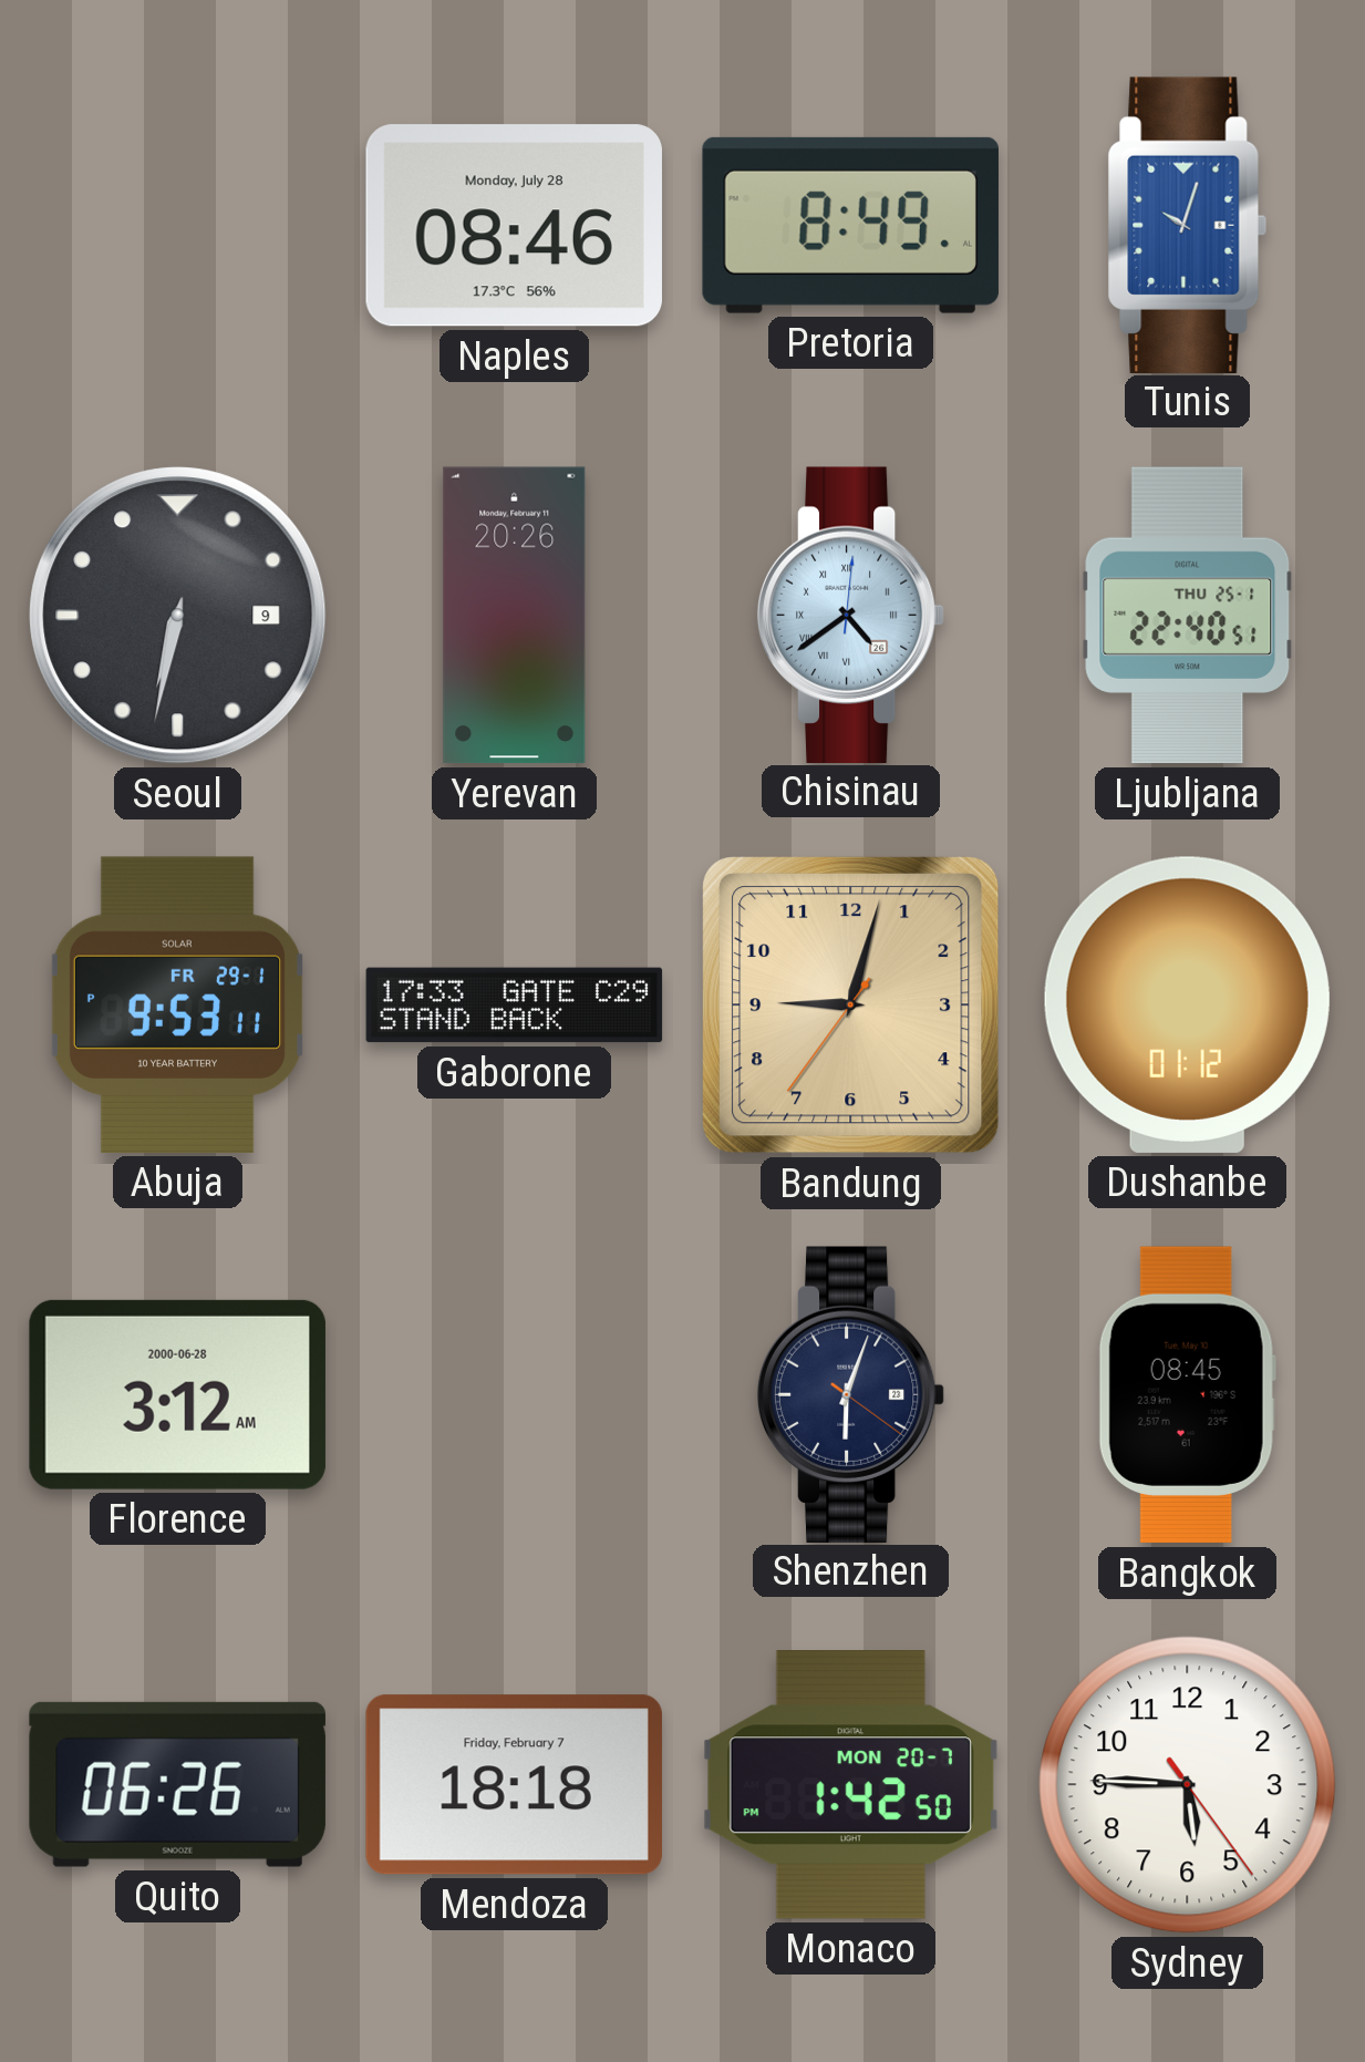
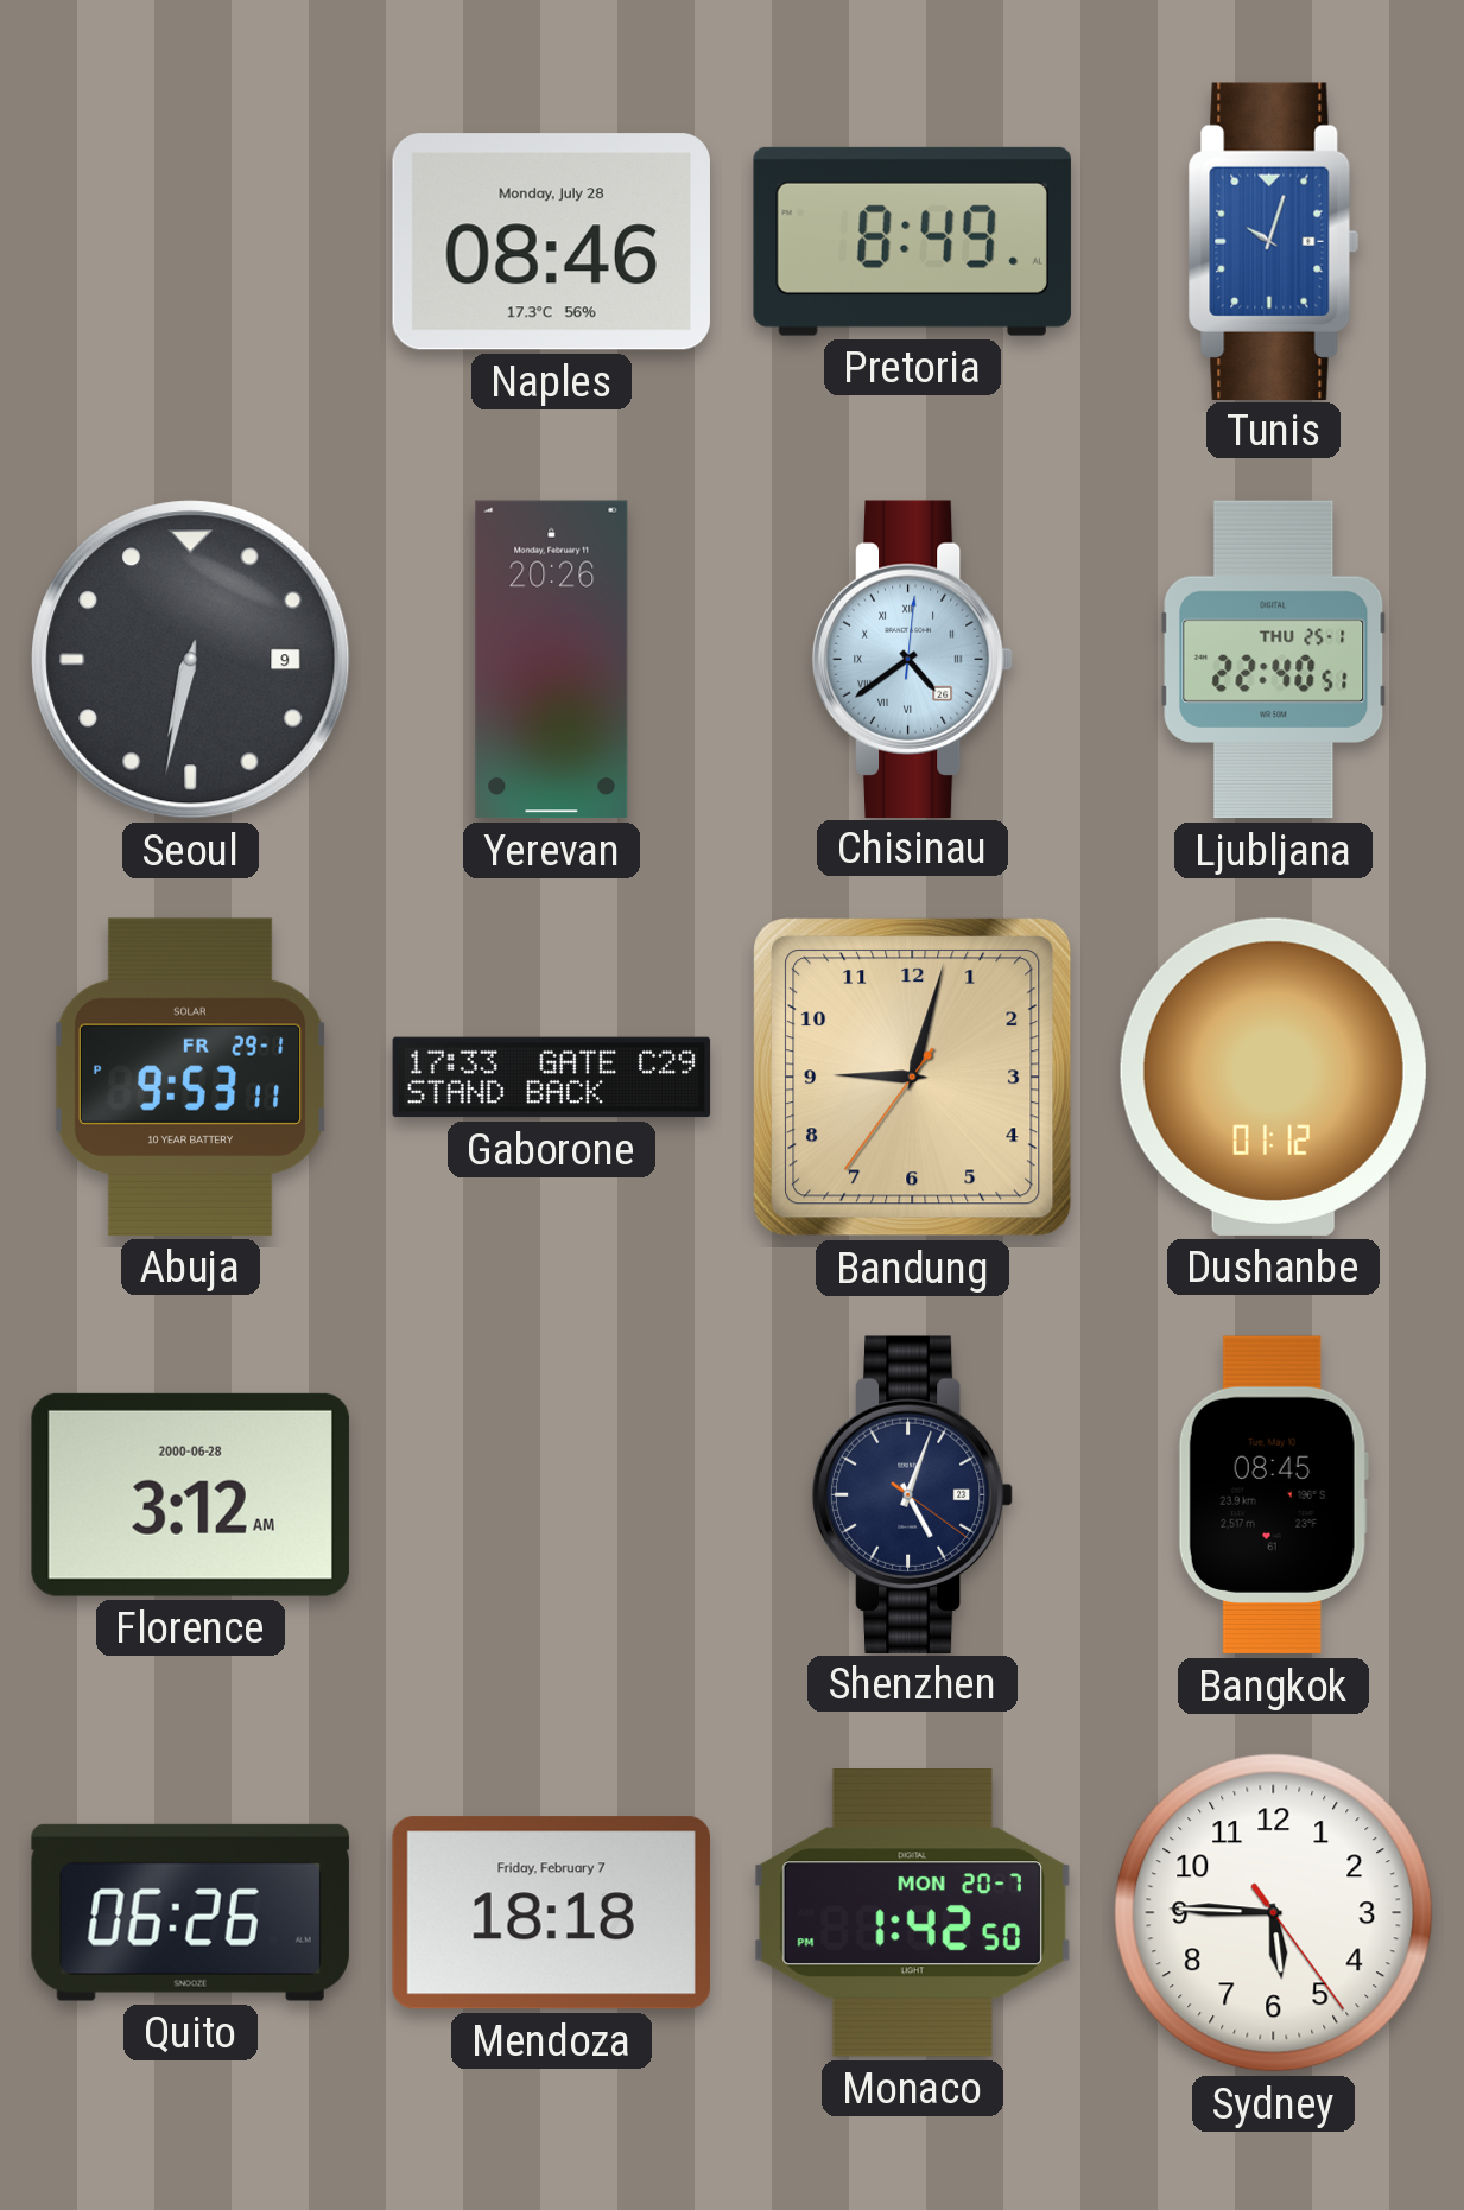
Shenzhen: 6:03 -> 5:03 (913, 1494)
